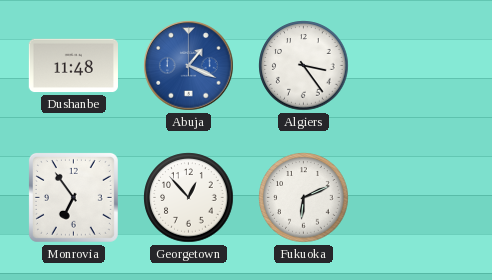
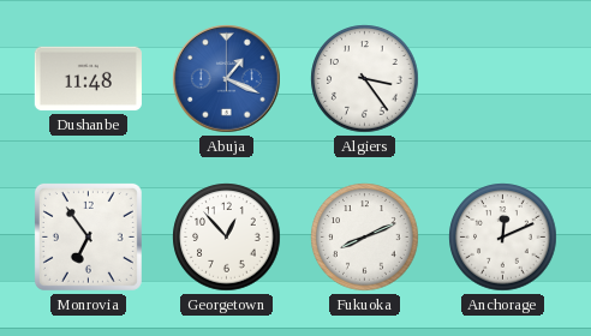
Fukuoka: 6:11 -> 8:11 (365, 238)
Anchorage: none -> 12:11 (503, 238)
